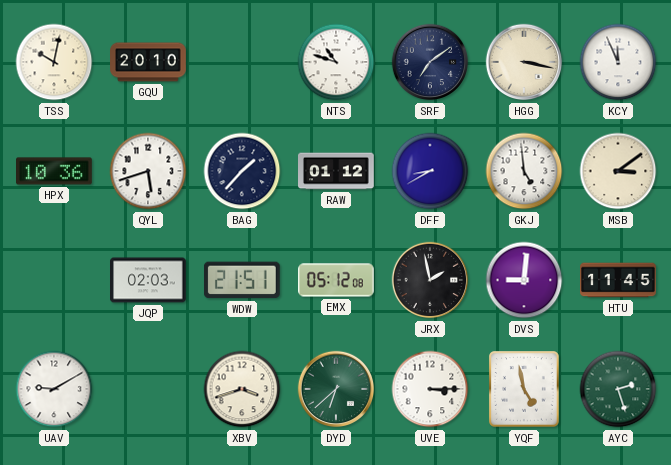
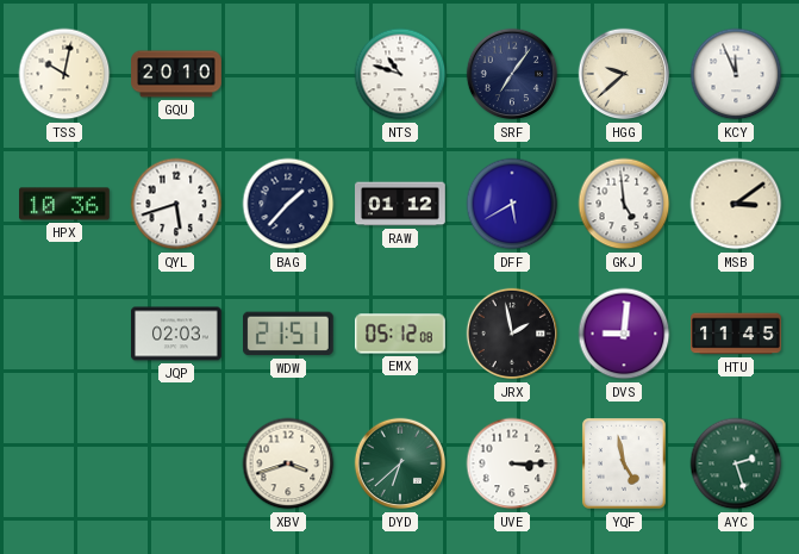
SRF: 7:09 -> 7:06 (512, 74)
HGG: 3:17 -> 9:38 (624, 74)
DFF: 8:40 -> 5:40 (512, 204)
UAV: 9:10 -> none (54, 389)
